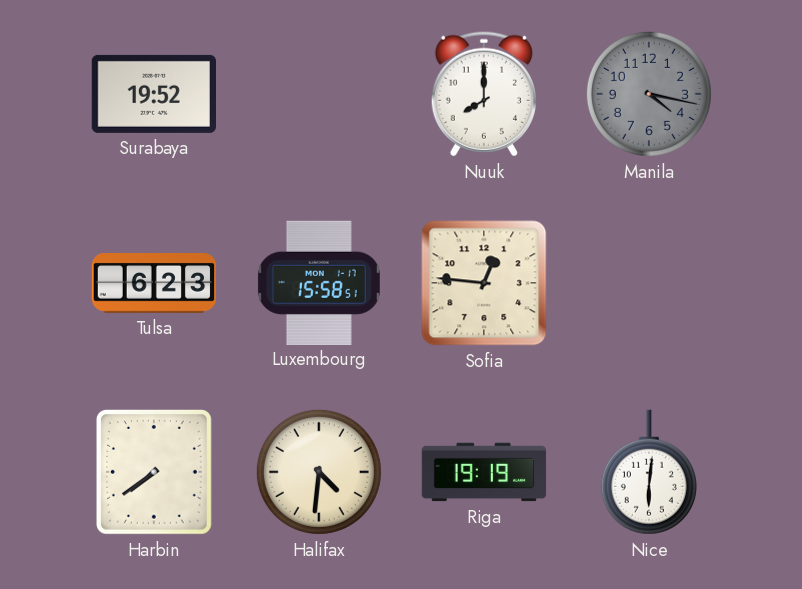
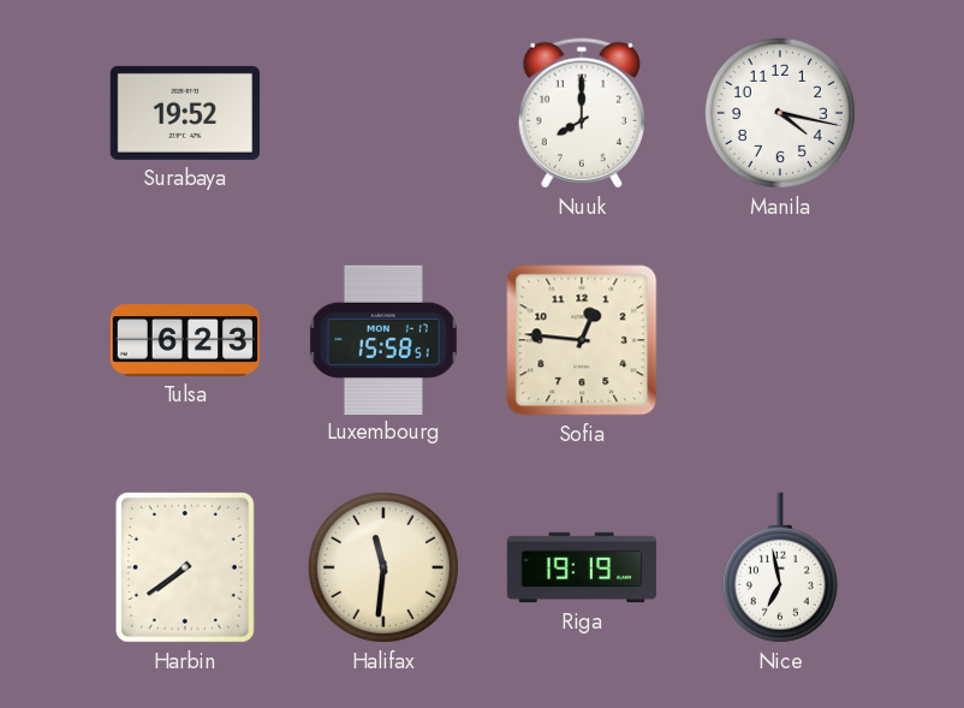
Manila dial: grey -> white (780, 113)
Halifax: 4:31 -> 11:31 (383, 567)
Nice: 6:01 -> 6:58 (780, 567)
